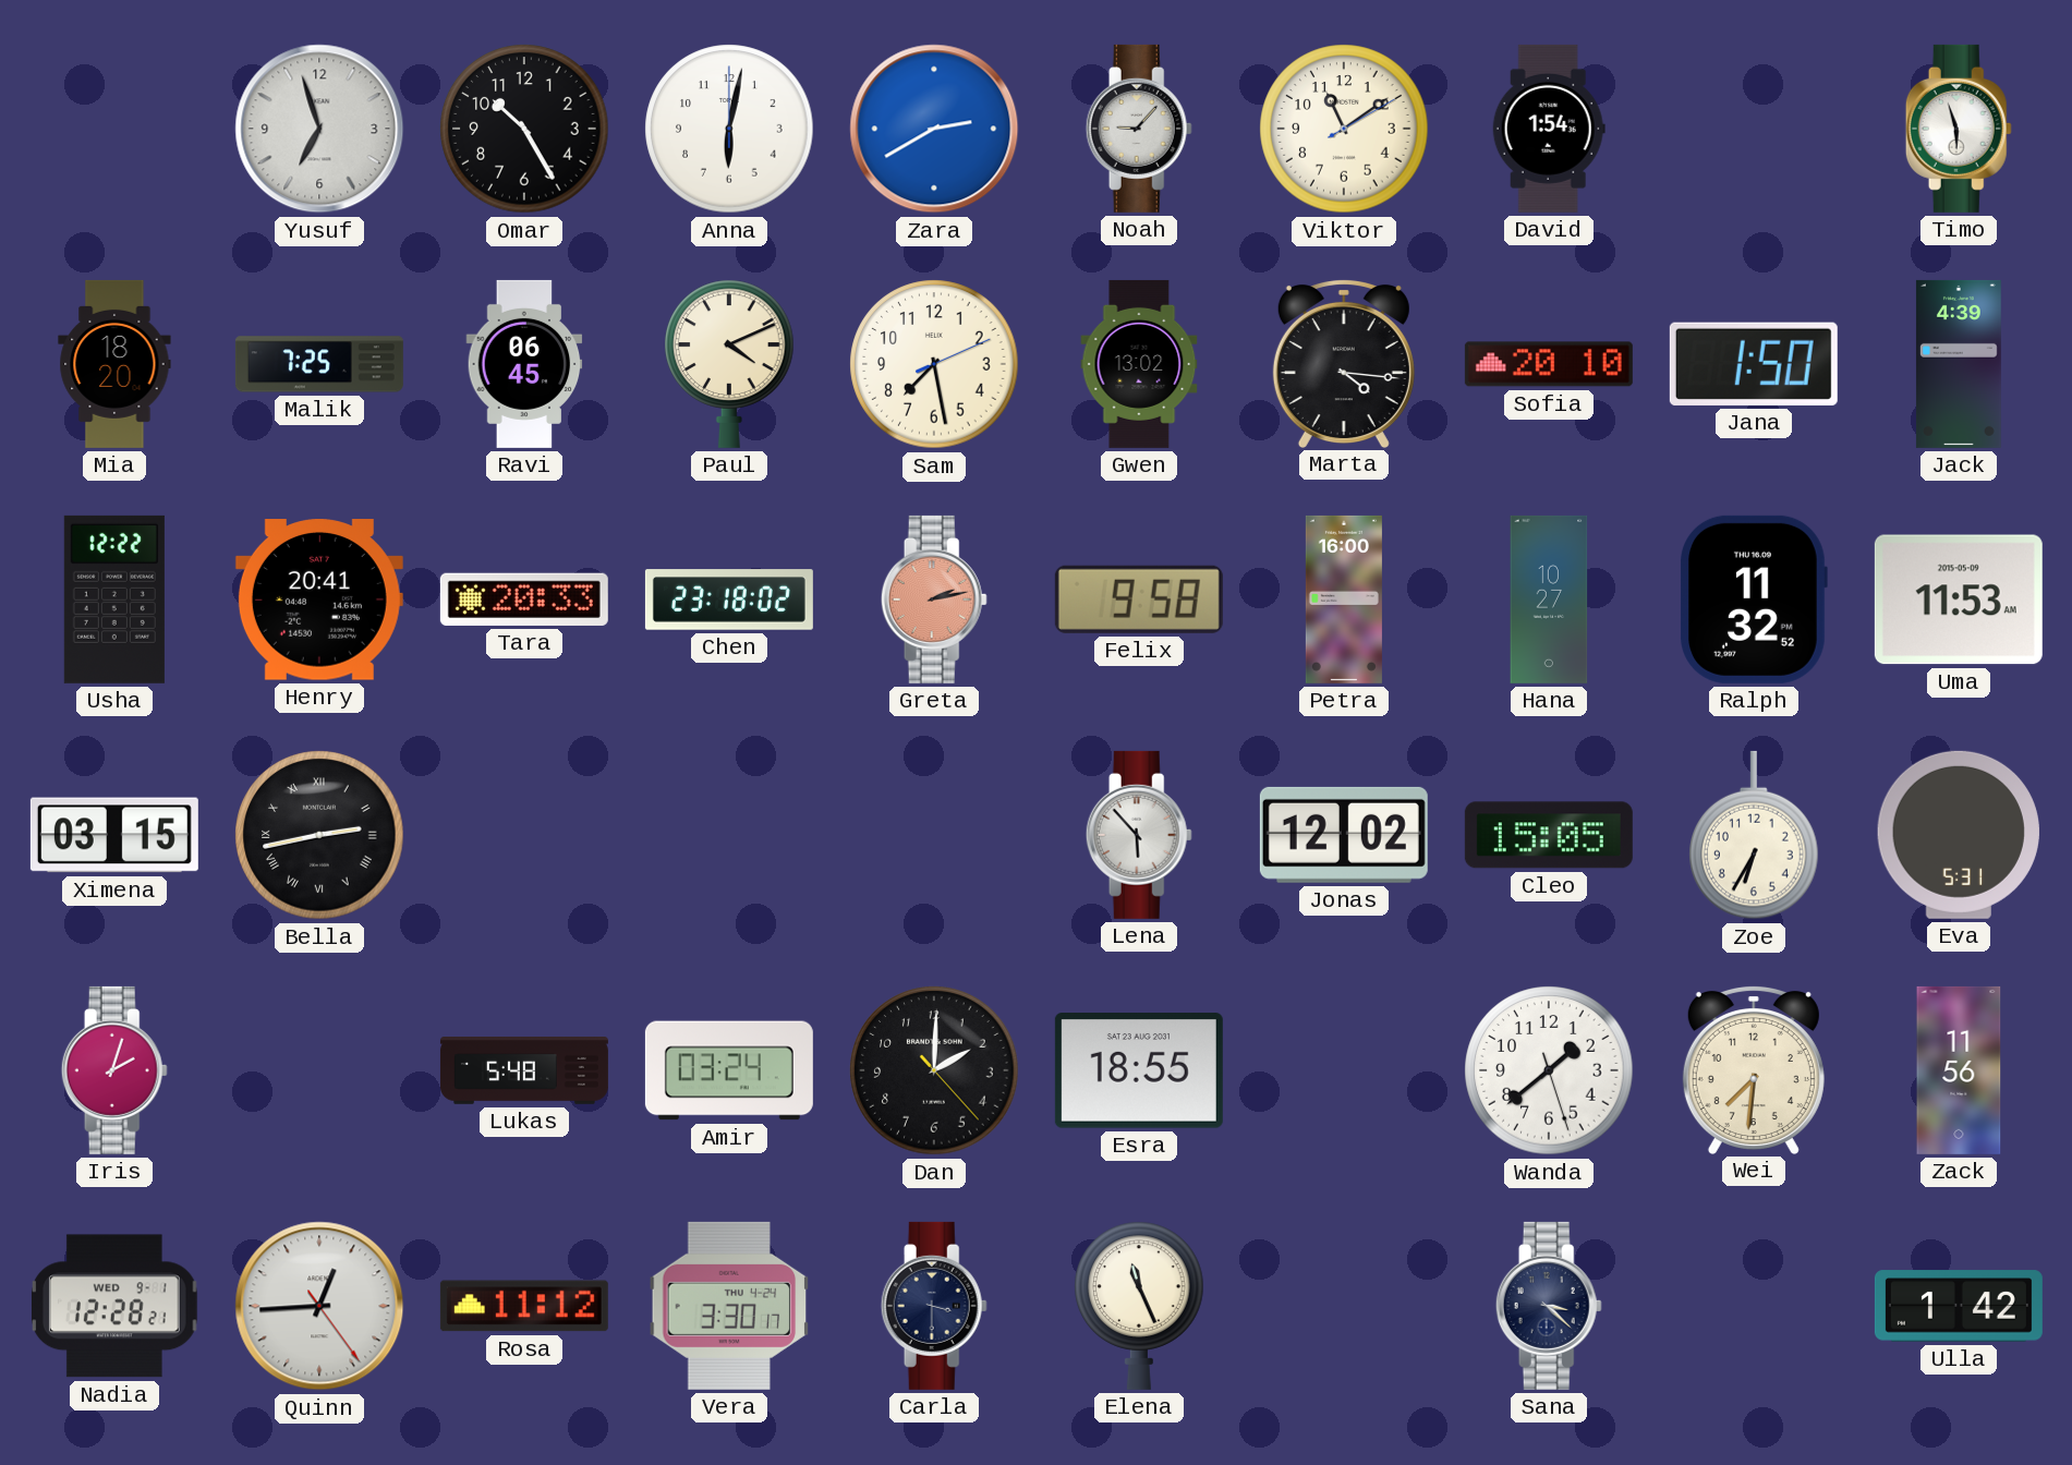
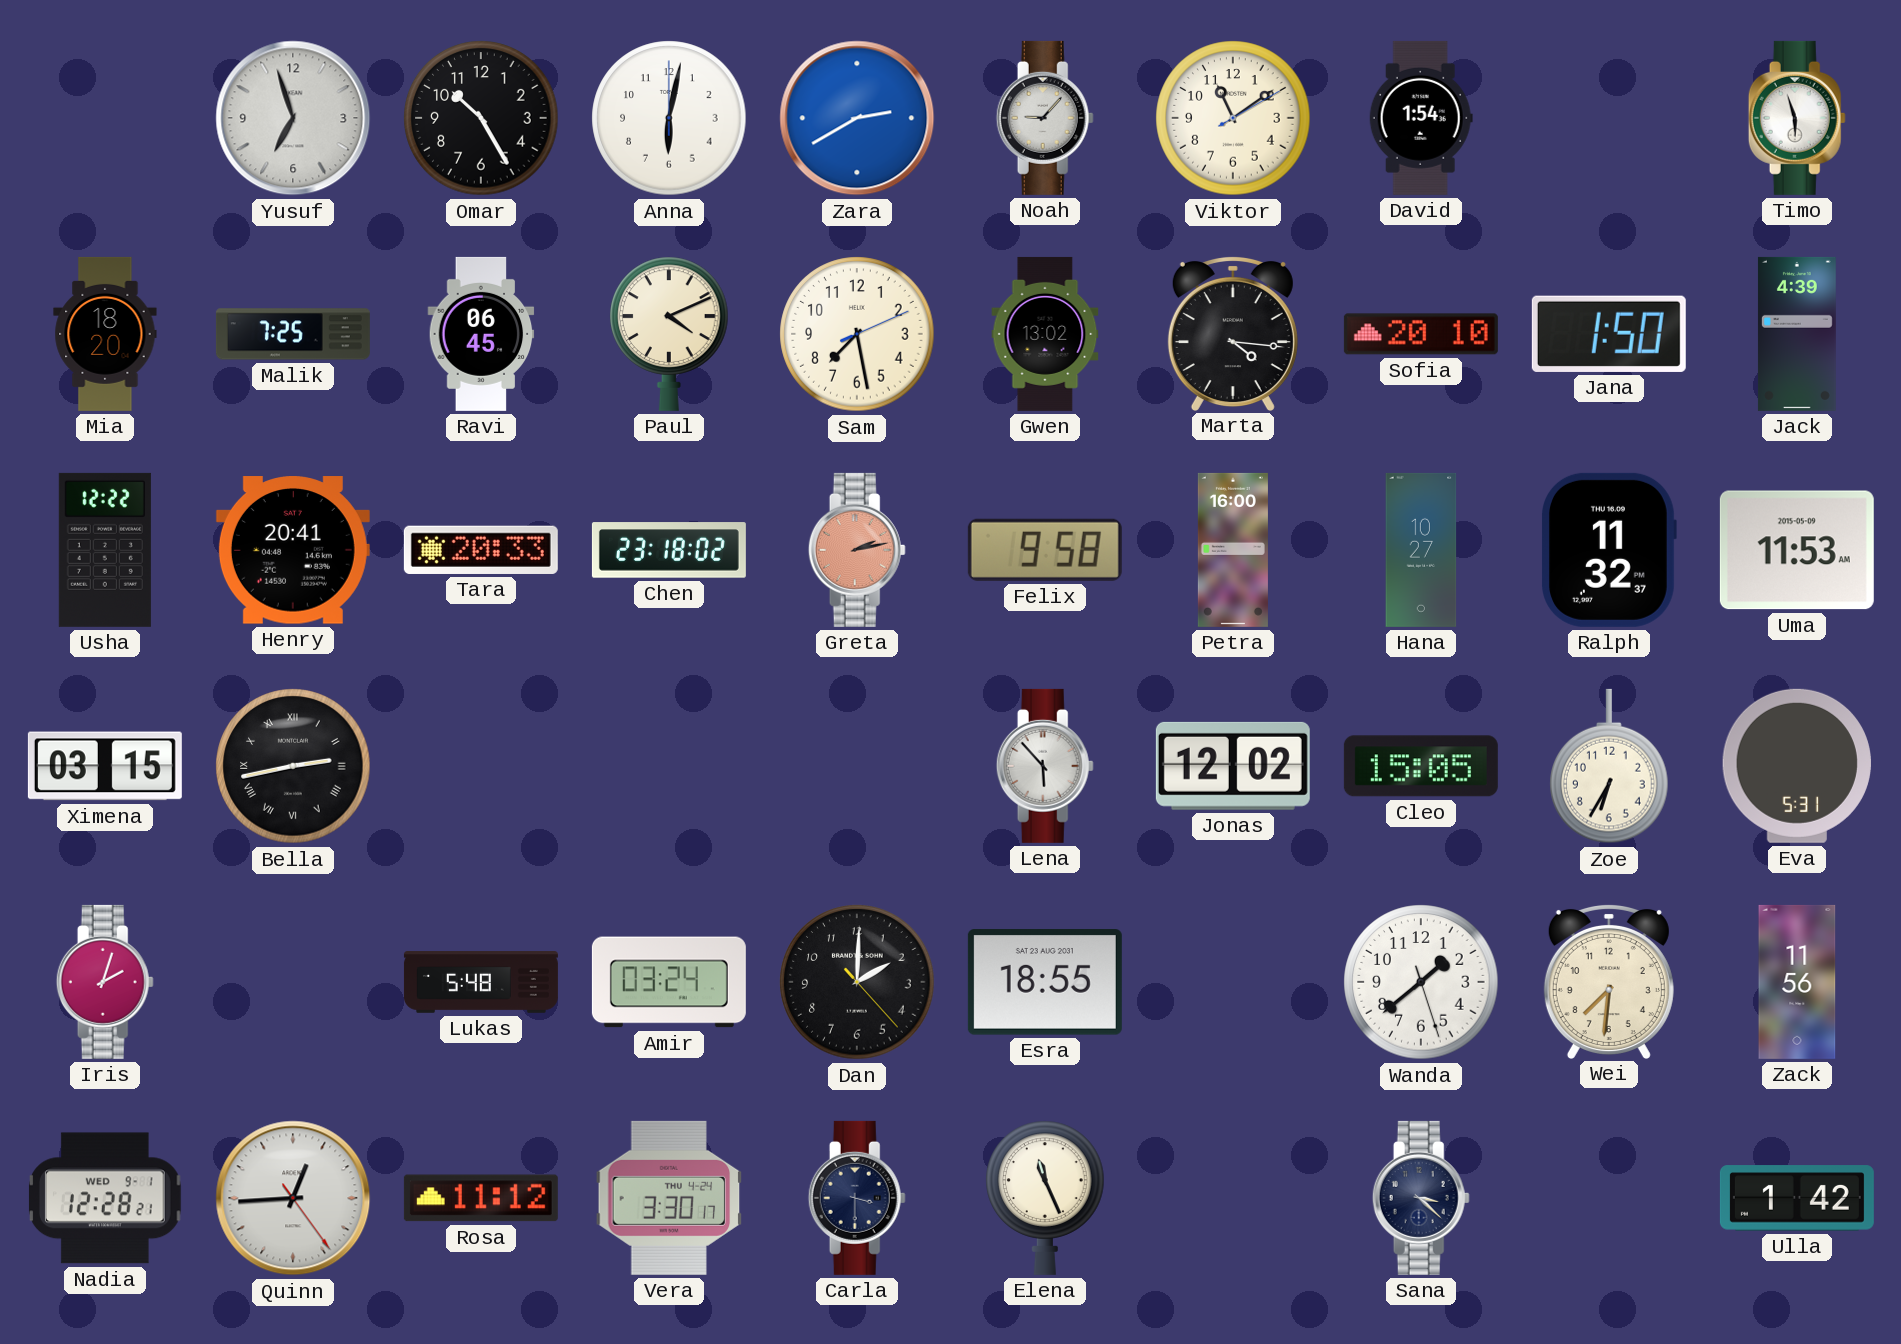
Ralph: 11:32:52 -> 11:32:37 (1609, 550)
